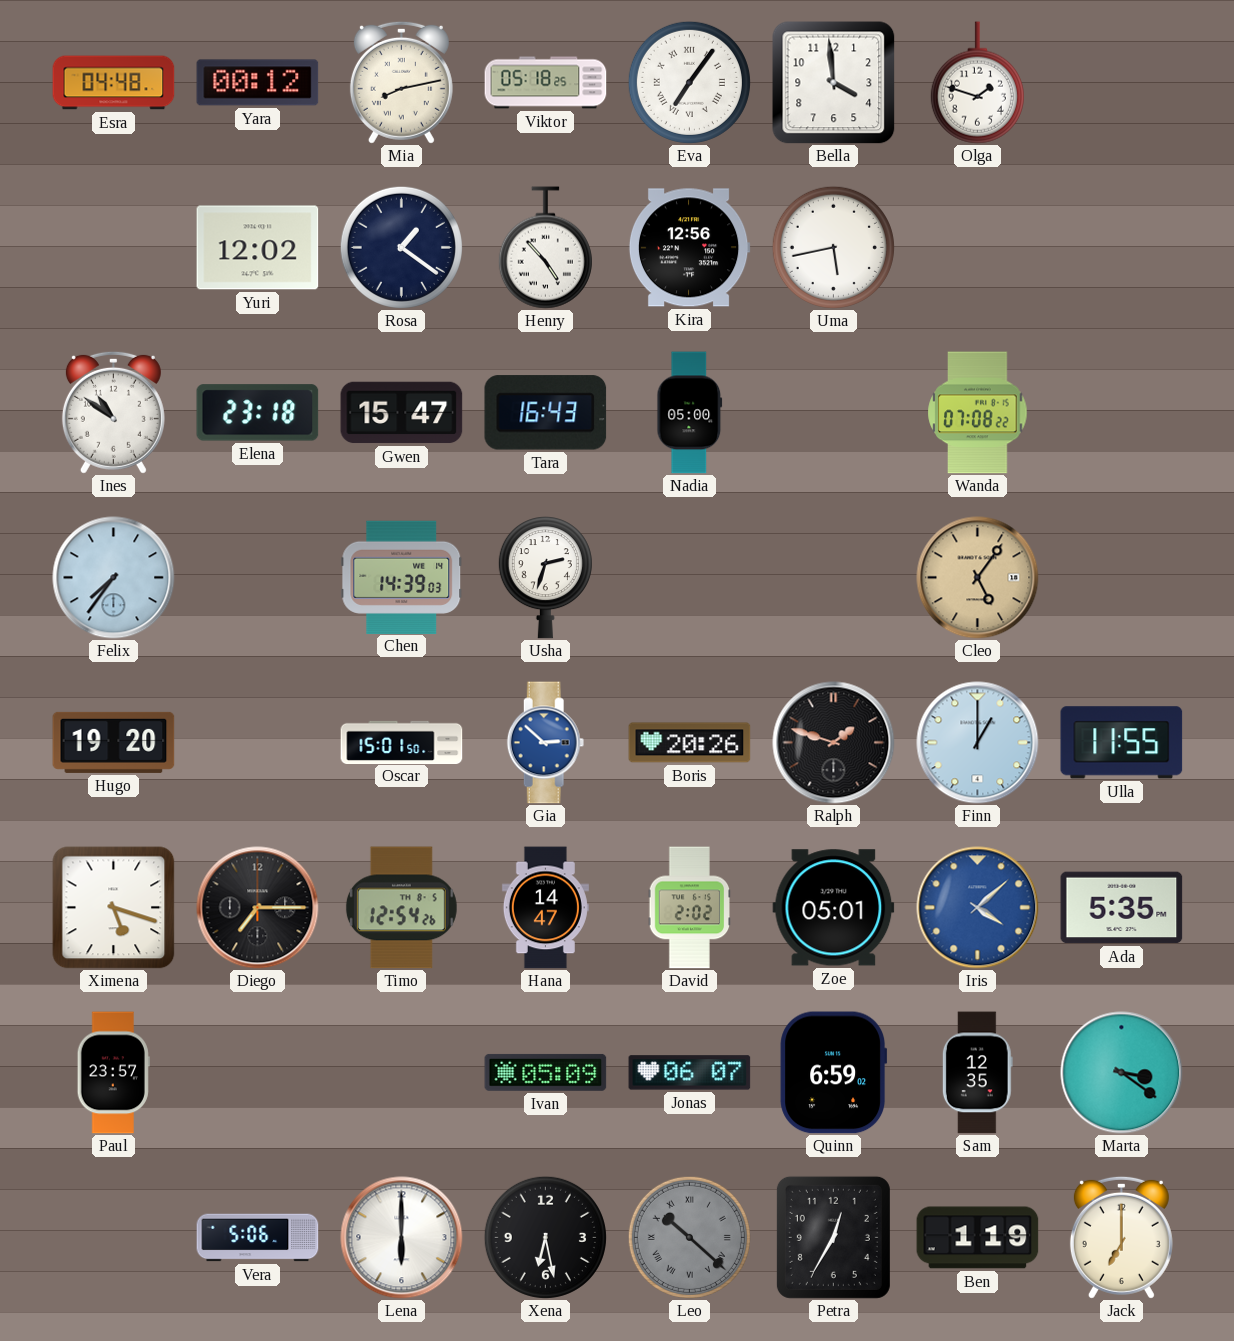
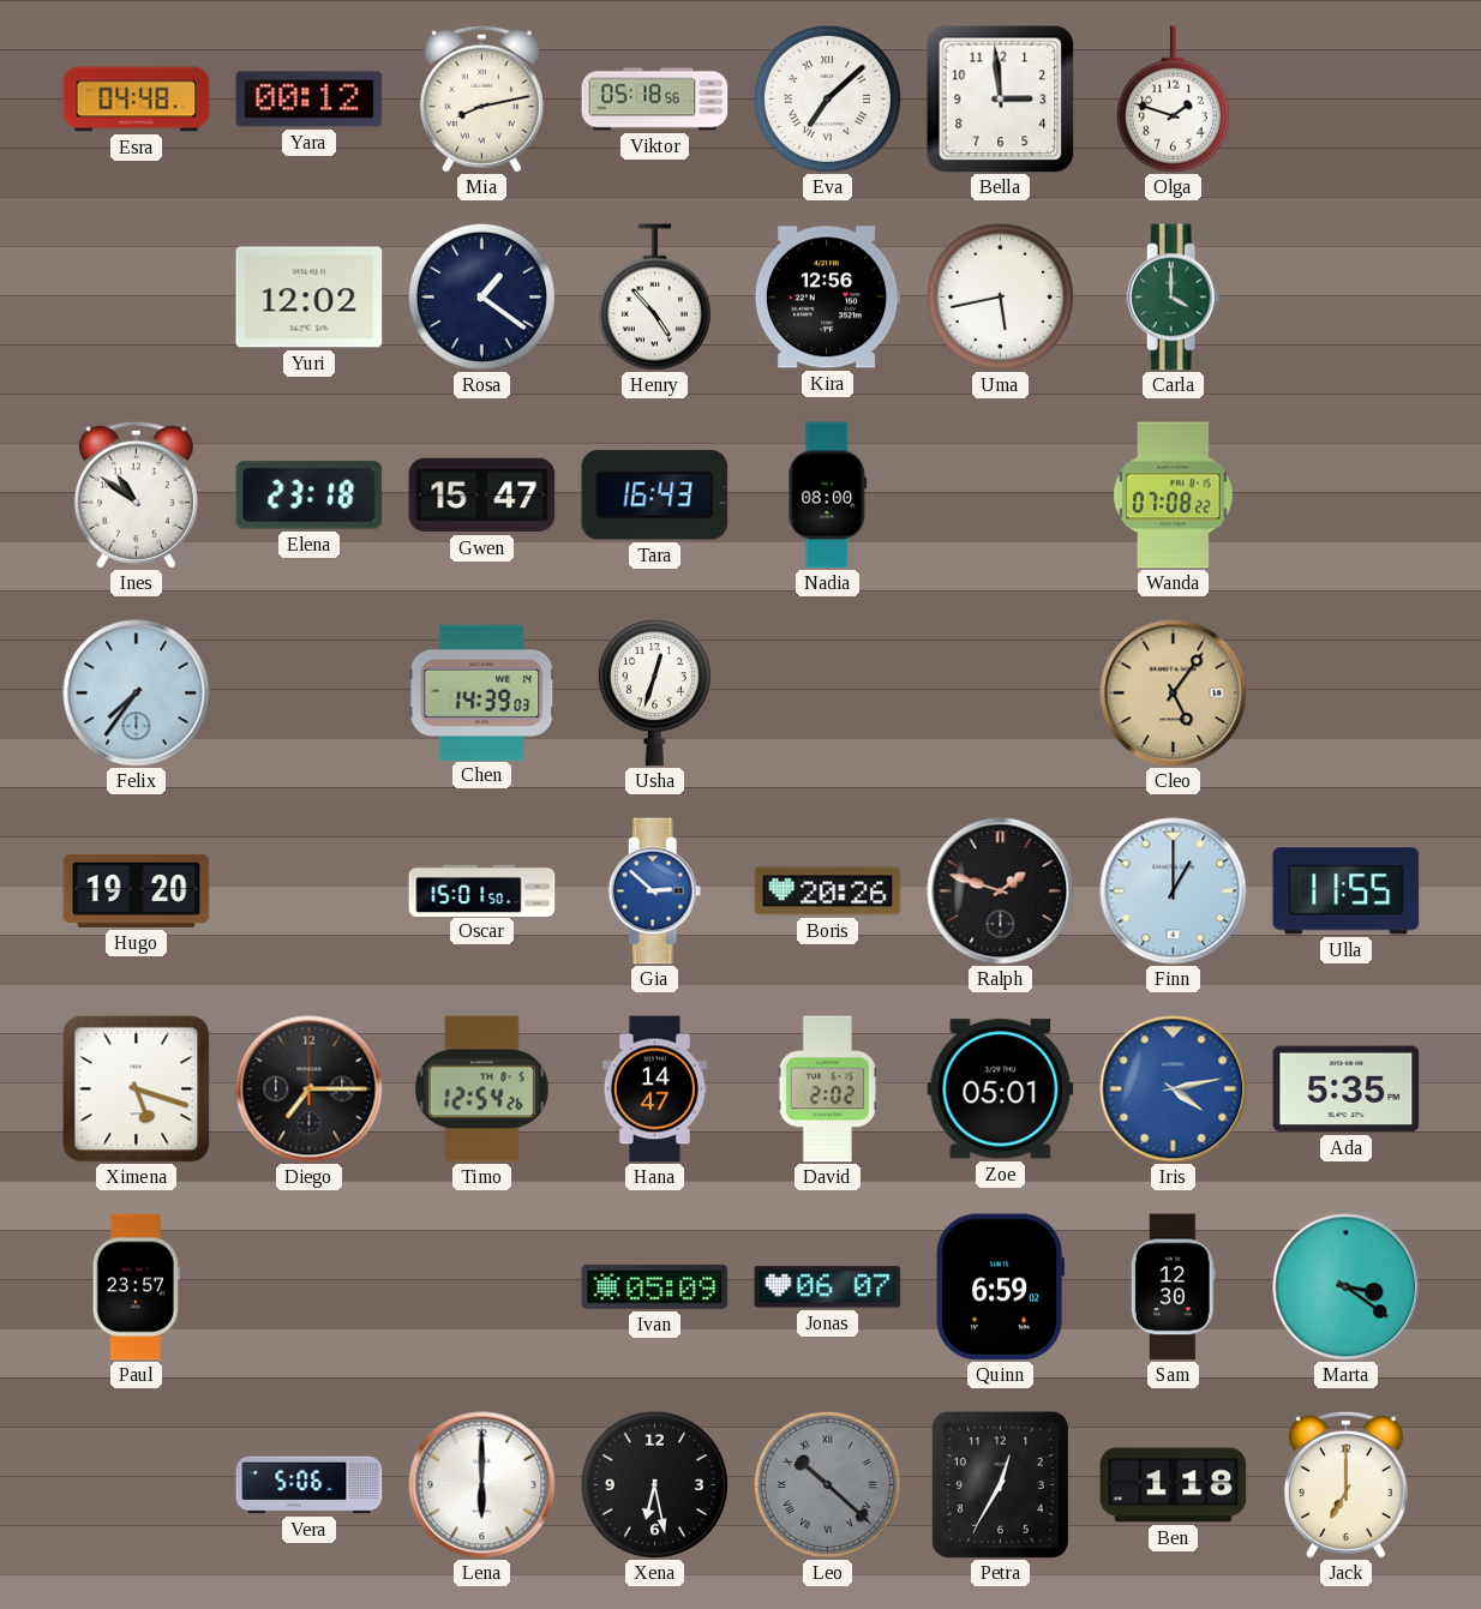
Viktor: 05:18:25 -> 05:18:56 (655, 100)
Eva: 7:06 -> 7:08 (827, 98)
Bella: 3:59 -> 2:59 (1001, 100)
Carla: none -> 4:00 (1174, 298)
Nadia: 05:00 -> 08:00 (828, 496)
Usha: 2:33 -> 12:33 (654, 694)
Iris: 4:08 -> 4:13 (1174, 1089)
Sam: 12:35 -> 12:30 (1173, 1287)
Ben: 1:19 -> 1:18 (1174, 1485)
